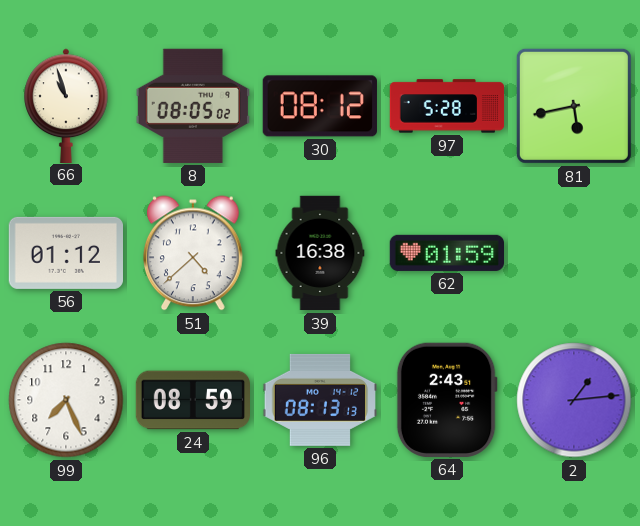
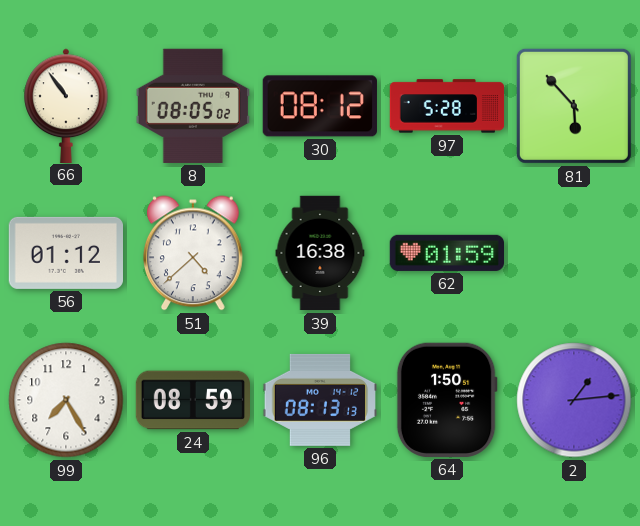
66: 10:57 -> 10:54 (66, 105)
81: 5:43 -> 5:53 (574, 106)
99: 7:26 -> 7:25 (66, 400)
64: 2:43 -> 1:50 (447, 400)
